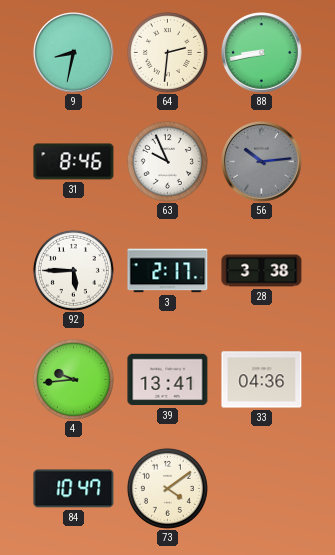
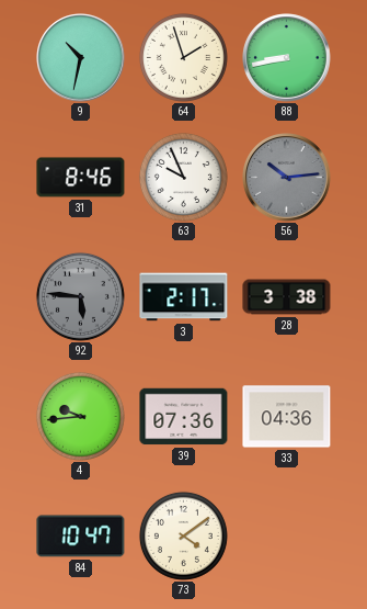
9: 8:32 -> 10:32 (81, 58)
64: 2:31 -> 1:57 (183, 57)
92: 5:45 -> 5:46 (80, 296)
92 dial: white -> grey (80, 296)
39: 13:41 -> 07:36 (184, 417)
